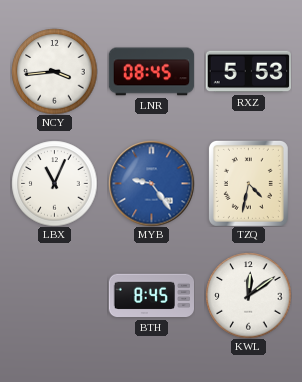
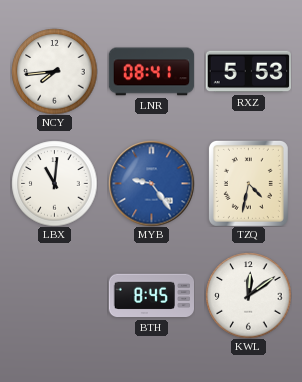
NCY: 3:44 -> 7:44 (54, 71)
LNR: 08:45 -> 08:41 (151, 72)
LBX: 11:04 -> 11:01 (54, 183)
